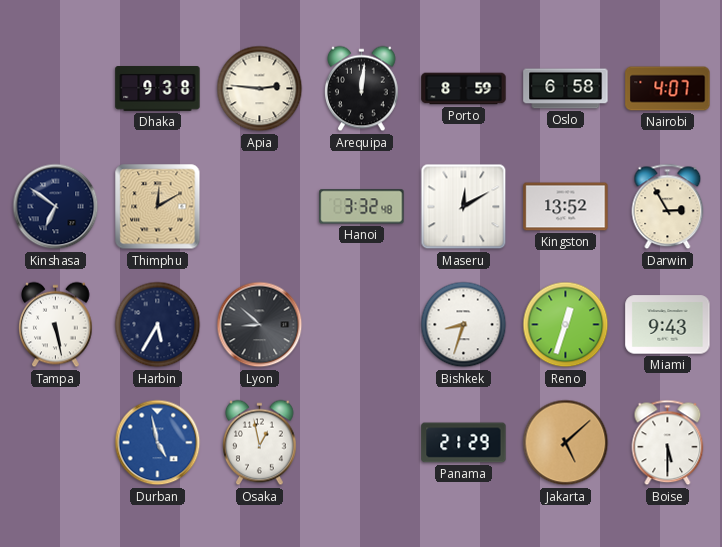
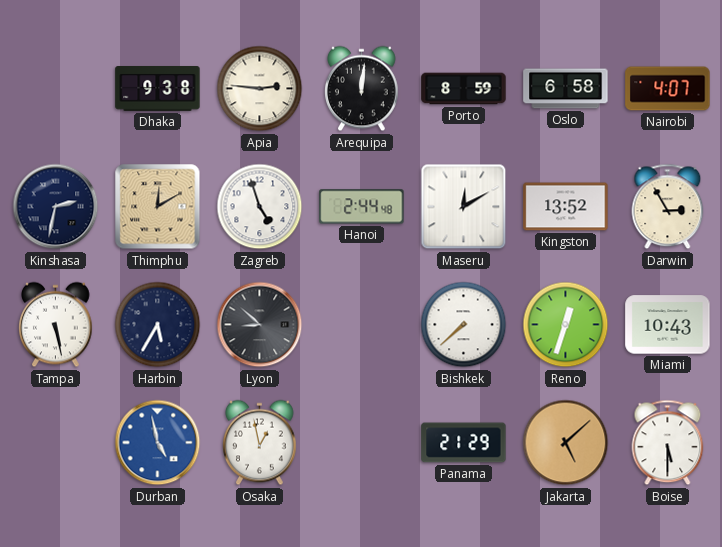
Kinshasa: 6:51 -> 2:32 (56, 207)
Zagreb: none -> 4:57 (260, 207)
Hanoi: 3:32 -> 2:44 (362, 207)
Bishkek: 8:33 -> 7:38 (464, 325)
Miami: 9:43 -> 10:43 (668, 325)
